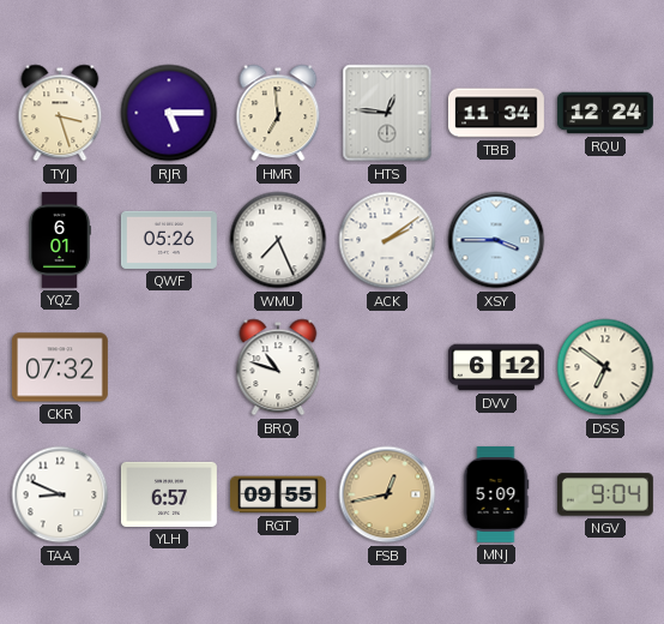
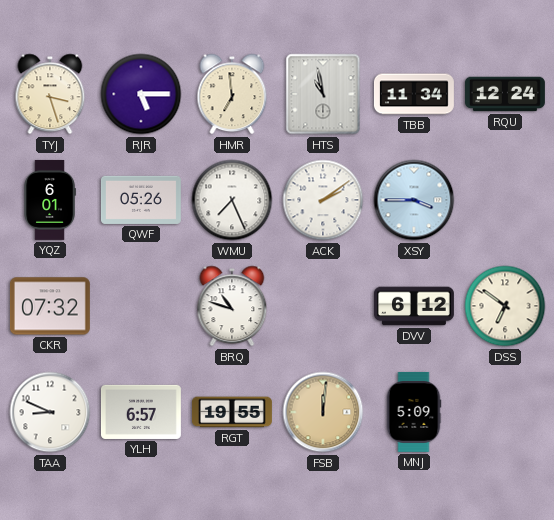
HTS: 12:46 -> 10:58 (323, 94)
RGT: 09:55 -> 19:55 (232, 412)
FSB: 12:43 -> 12:01 (323, 412)
NGV: 9:04 -> none (605, 494)
